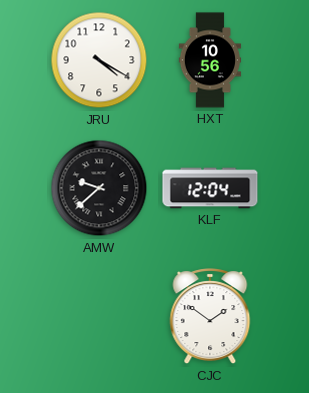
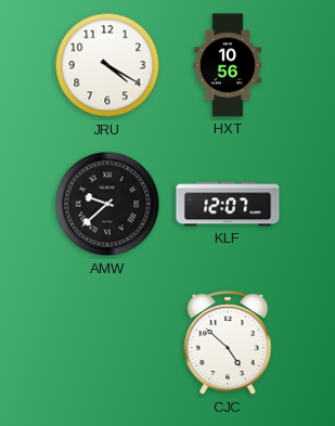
KLF: 12:04 -> 12:07 (228, 204)
CJC: 1:51 -> 4:52 (228, 344)
